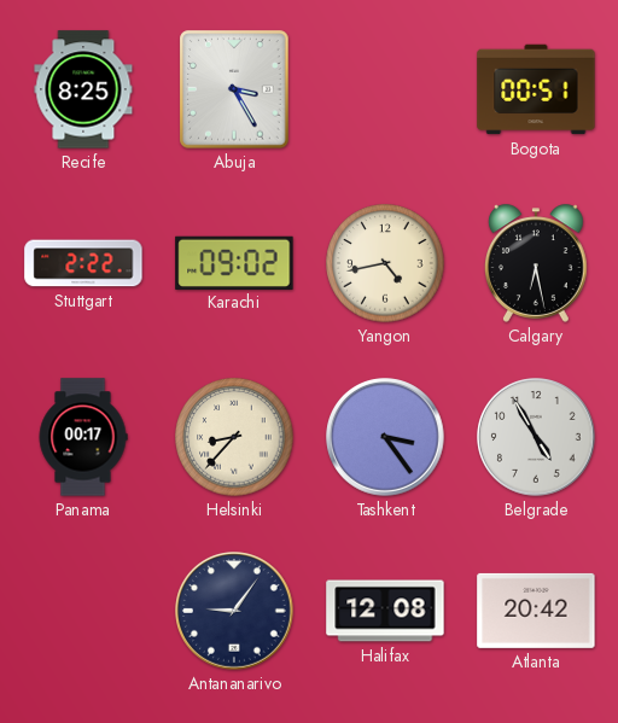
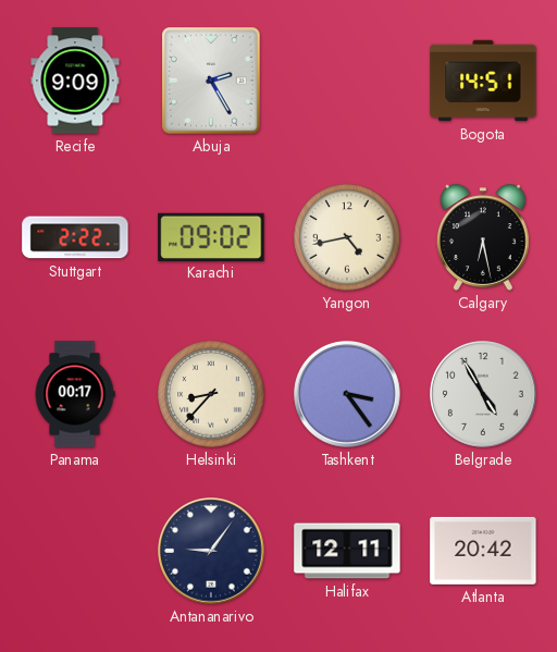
Recife: 8:25 -> 9:09 (75, 81)
Abuja: 3:25 -> 2:25 (211, 81)
Bogota: 00:51 -> 14:51 (483, 81)
Halifax: 12:08 -> 12:11 (347, 551)
